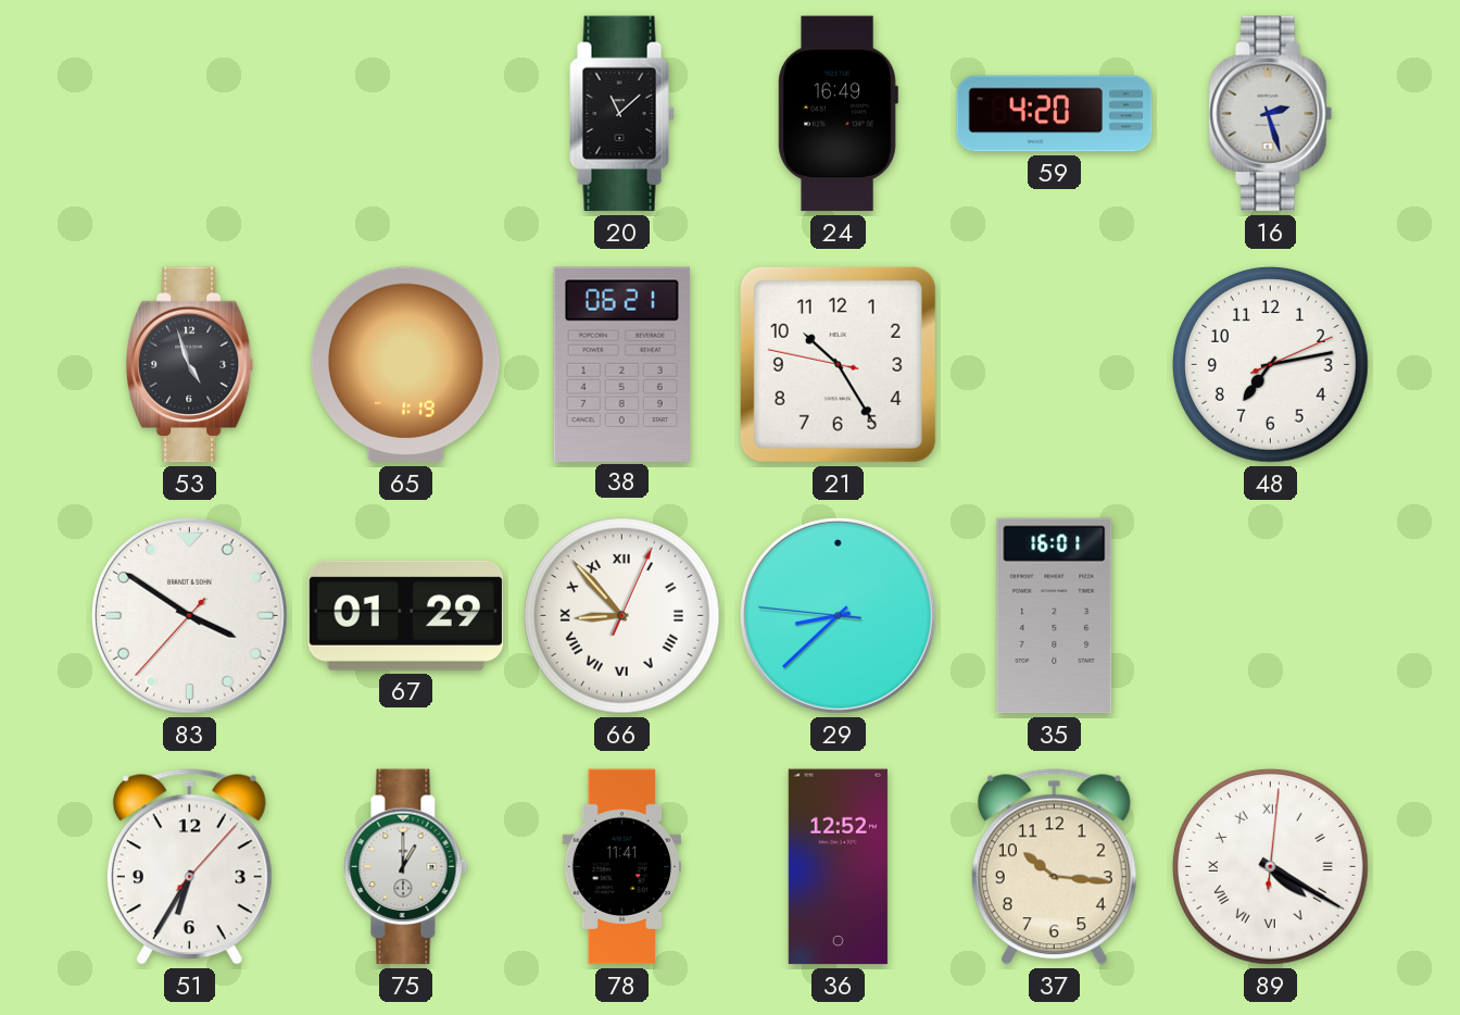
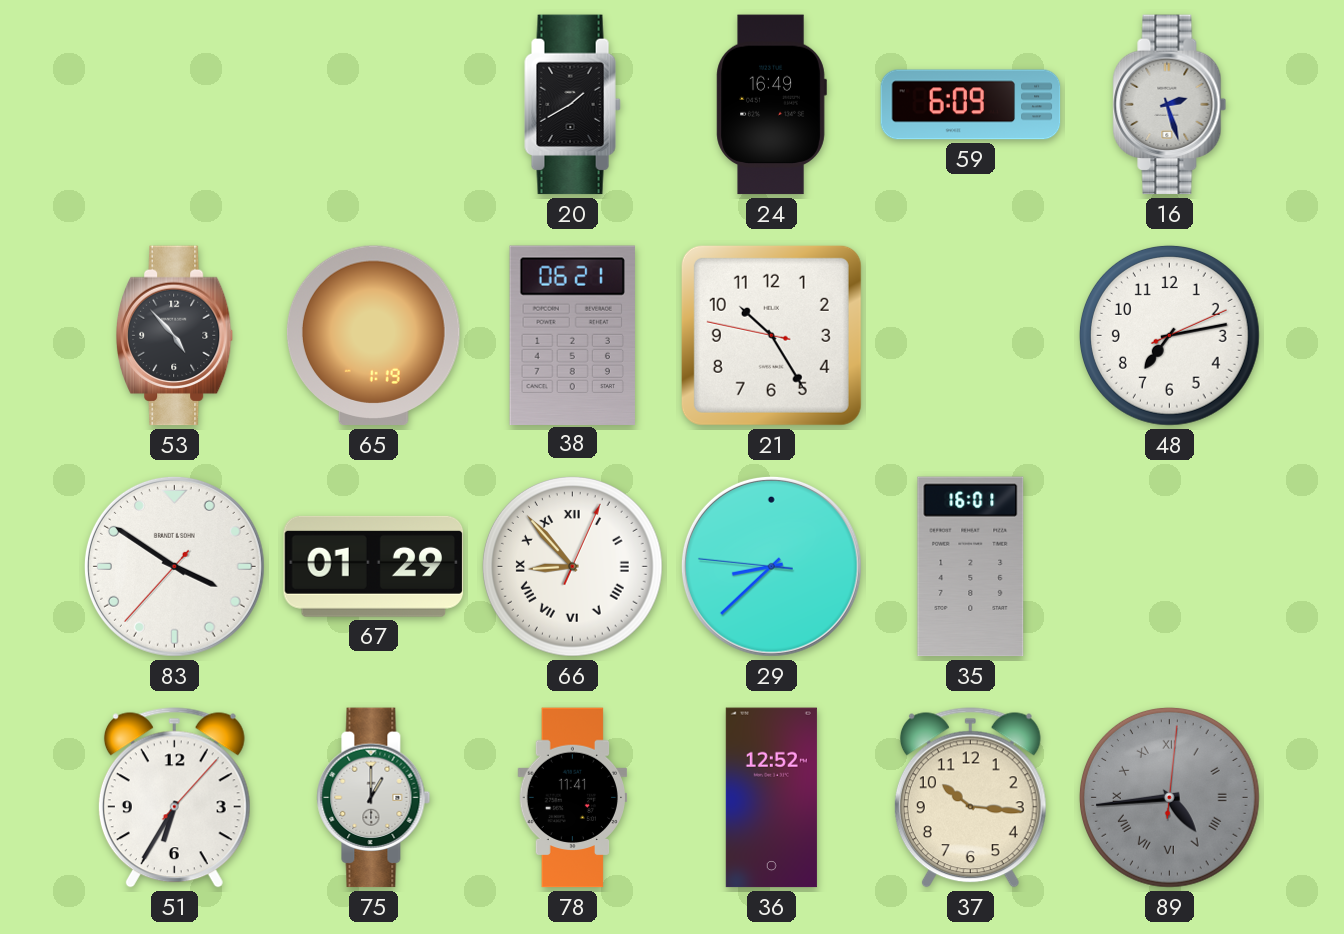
20: 11:08 -> 1:40 (573, 105)
59: 4:20 -> 6:09 (971, 105)
53: 4:57 -> 4:53 (175, 336)
89: 4:20 -> 4:44 (1169, 797)
89 dial: white -> grey (1169, 797)
